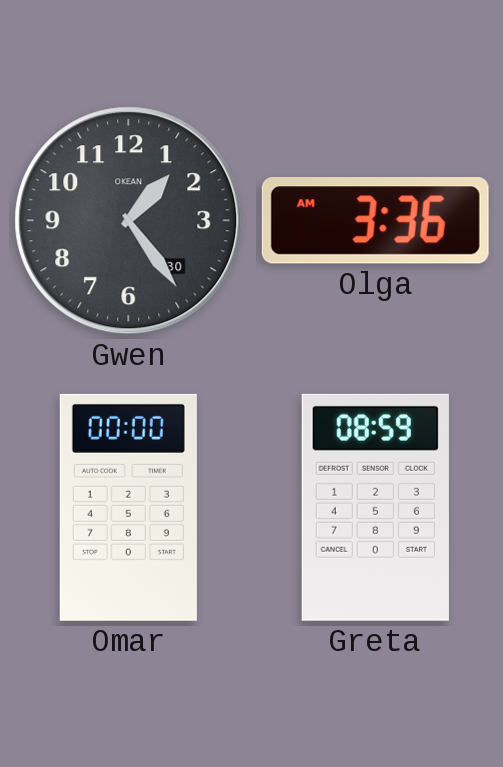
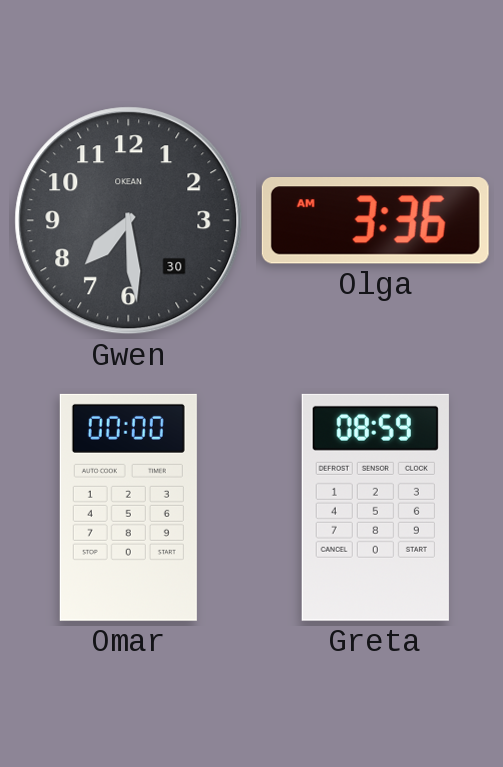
Gwen: 1:24 -> 7:29 (129, 221)
